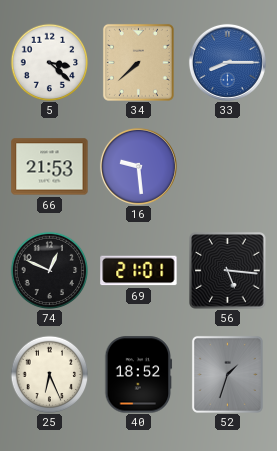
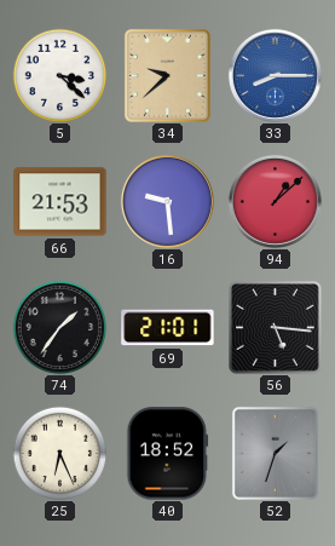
34: 7:38 -> 9:38 (167, 75)
94: none -> 1:08 (275, 201)
74: 12:49 -> 1:36 (59, 327)
